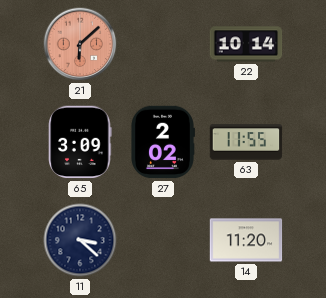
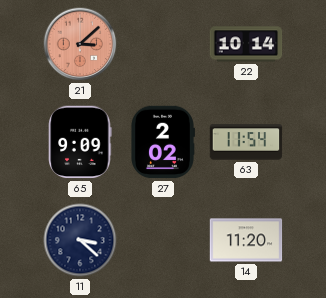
21: 6:08 -> 3:08 (80, 44)
65: 3:09 -> 9:09 (80, 142)
63: 11:55 -> 11:54 (246, 142)
